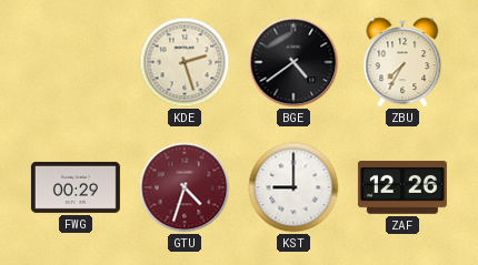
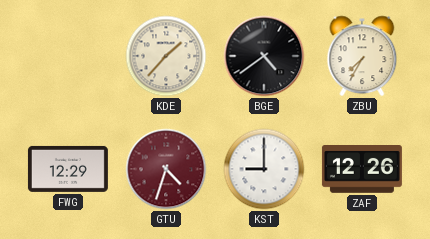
KDE: 2:27 -> 1:37 (166, 56)
FWG: 00:29 -> 12:29 (68, 169)
